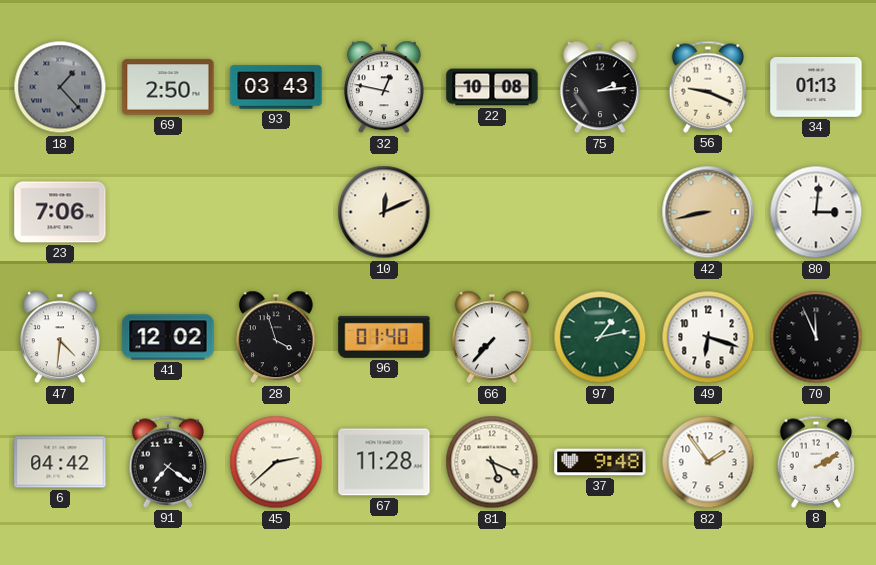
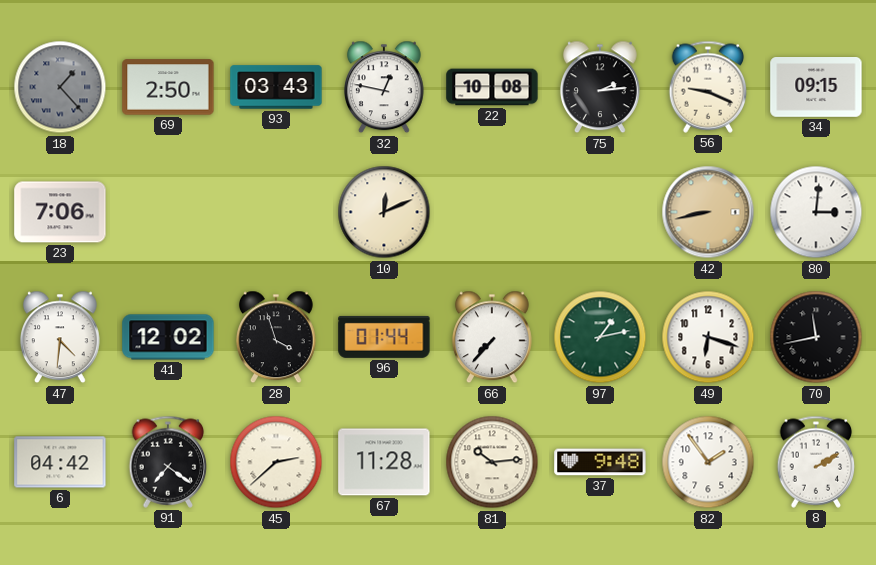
34: 01:13 -> 09:15 (816, 88)
96: 01:40 -> 01:44 (384, 337)
70: 11:56 -> 11:43 (816, 337)
81: 5:19 -> 10:14 (492, 462)
